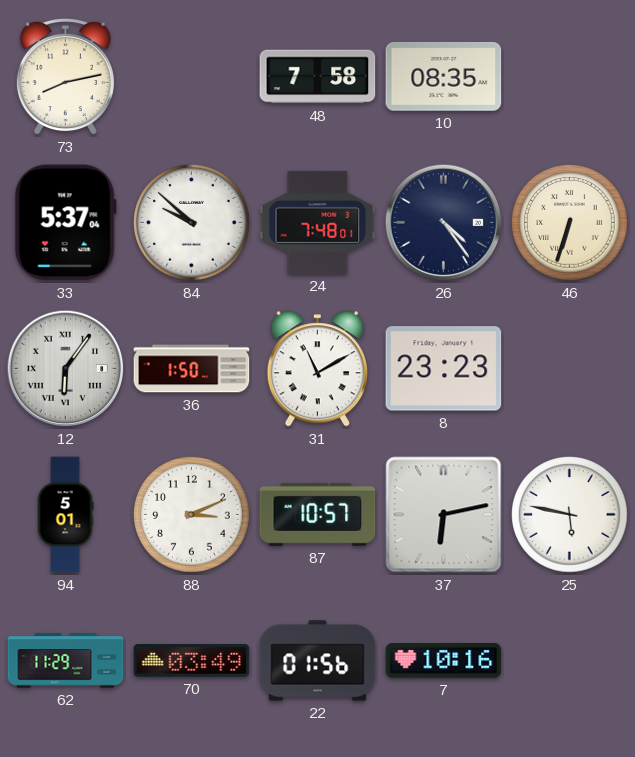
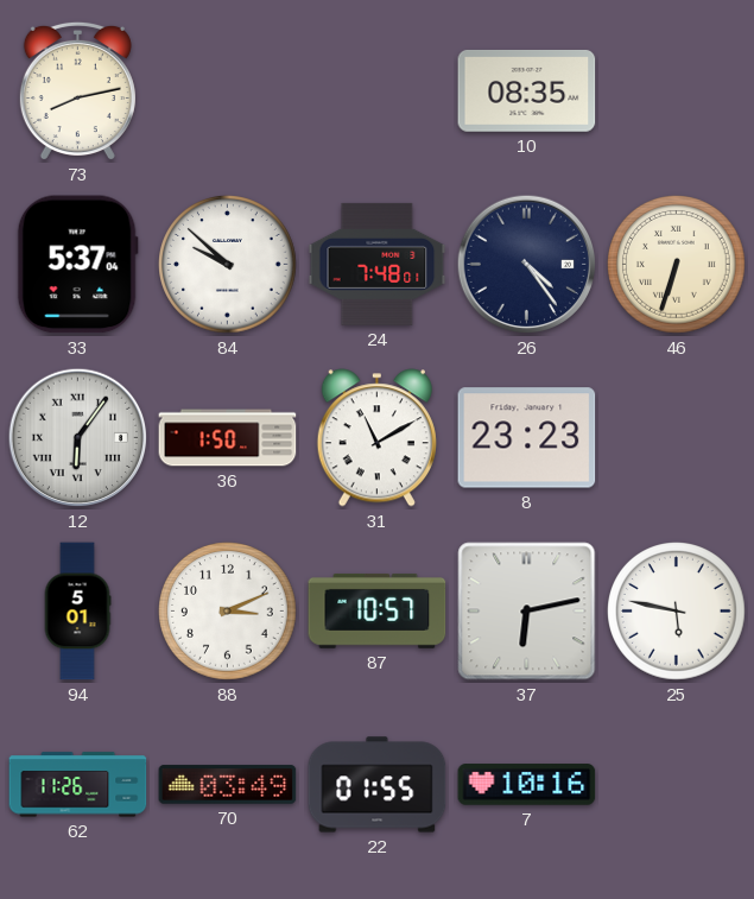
48: 7:58 -> none (318, 77)
62: 11:29 -> 11:26 (78, 785)
22: 01:56 -> 01:55 (378, 785)
